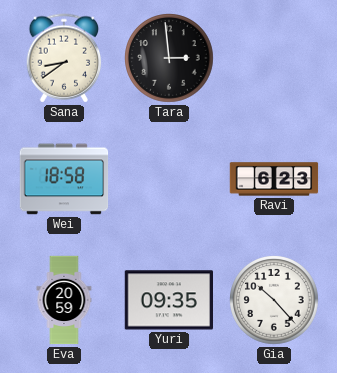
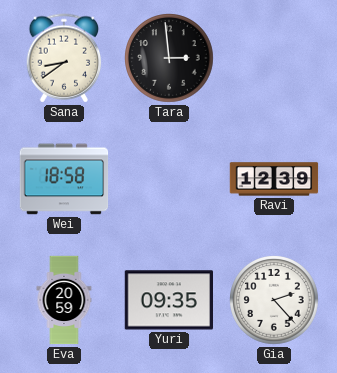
Ravi: 6:23 -> 12:39 (274, 179)
Gia: 10:23 -> 2:23 (274, 300)
